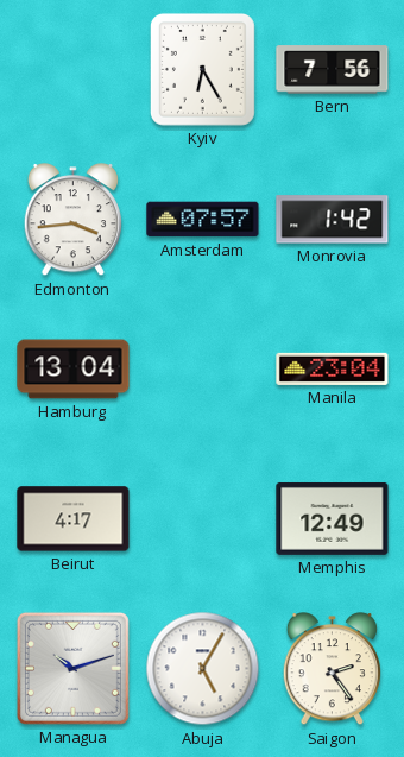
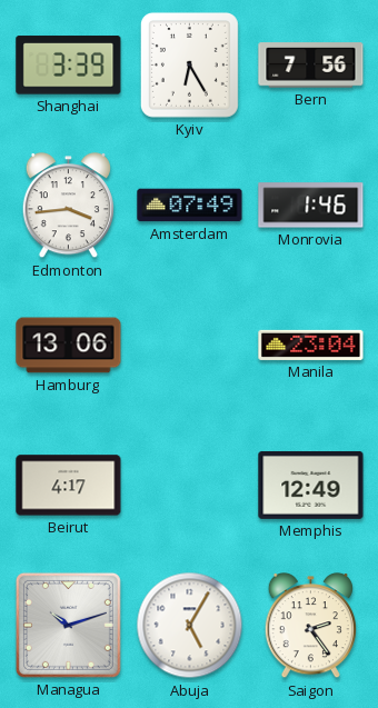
Shanghai: none -> 3:39 (69, 66)
Amsterdam: 07:57 -> 07:49 (190, 206)
Monrovia: 1:42 -> 1:46 (311, 206)
Hamburg: 13:04 -> 13:06 (69, 346)
